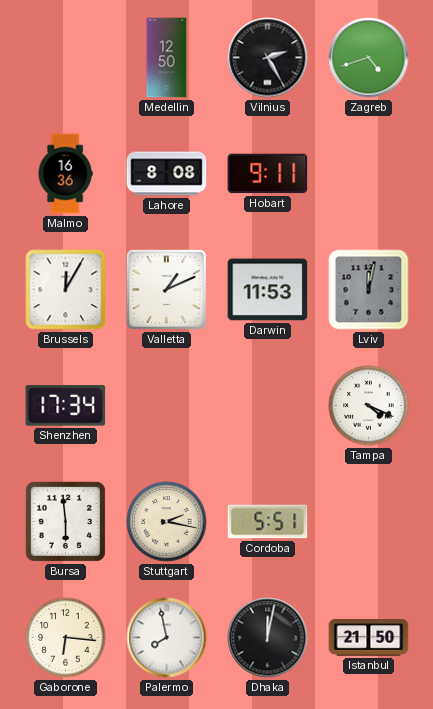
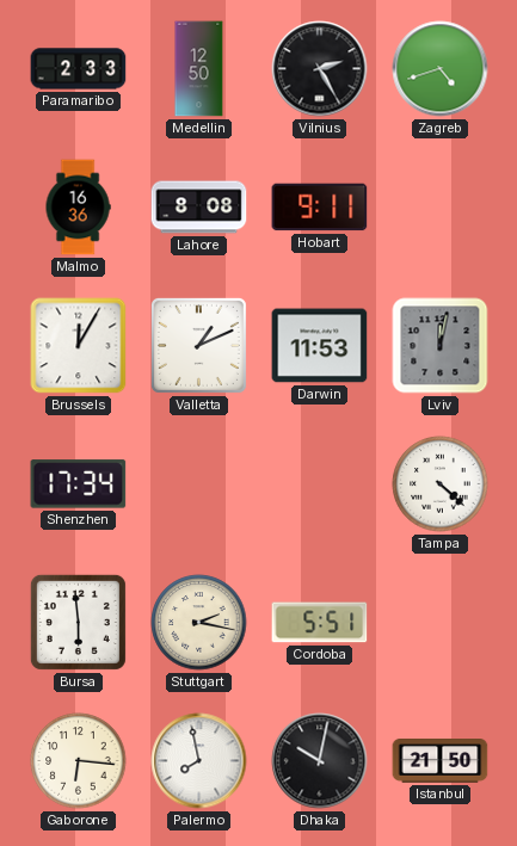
Paramaribo: none -> 2:33 (79, 69)
Tampa: 4:19 -> 4:22 (441, 484)
Dhaka: 12:02 -> 10:02 (320, 761)
